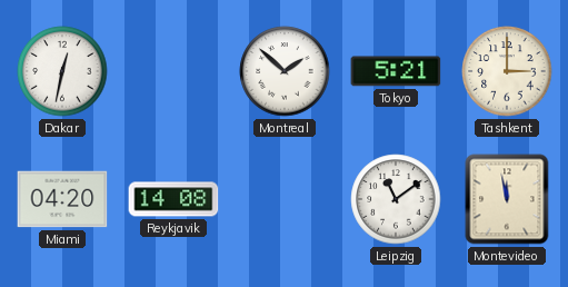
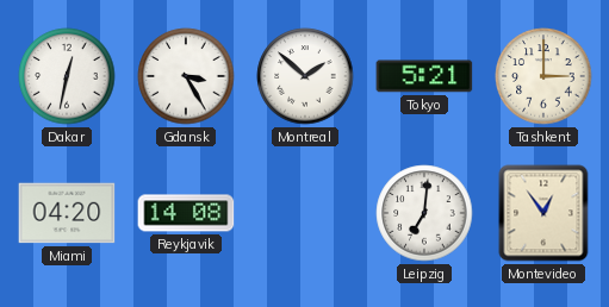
Gdansk: none -> 3:25 (186, 76)
Leipzig: 11:09 -> 7:01 (424, 213)
Montevideo: 11:58 -> 12:54 (543, 213)
